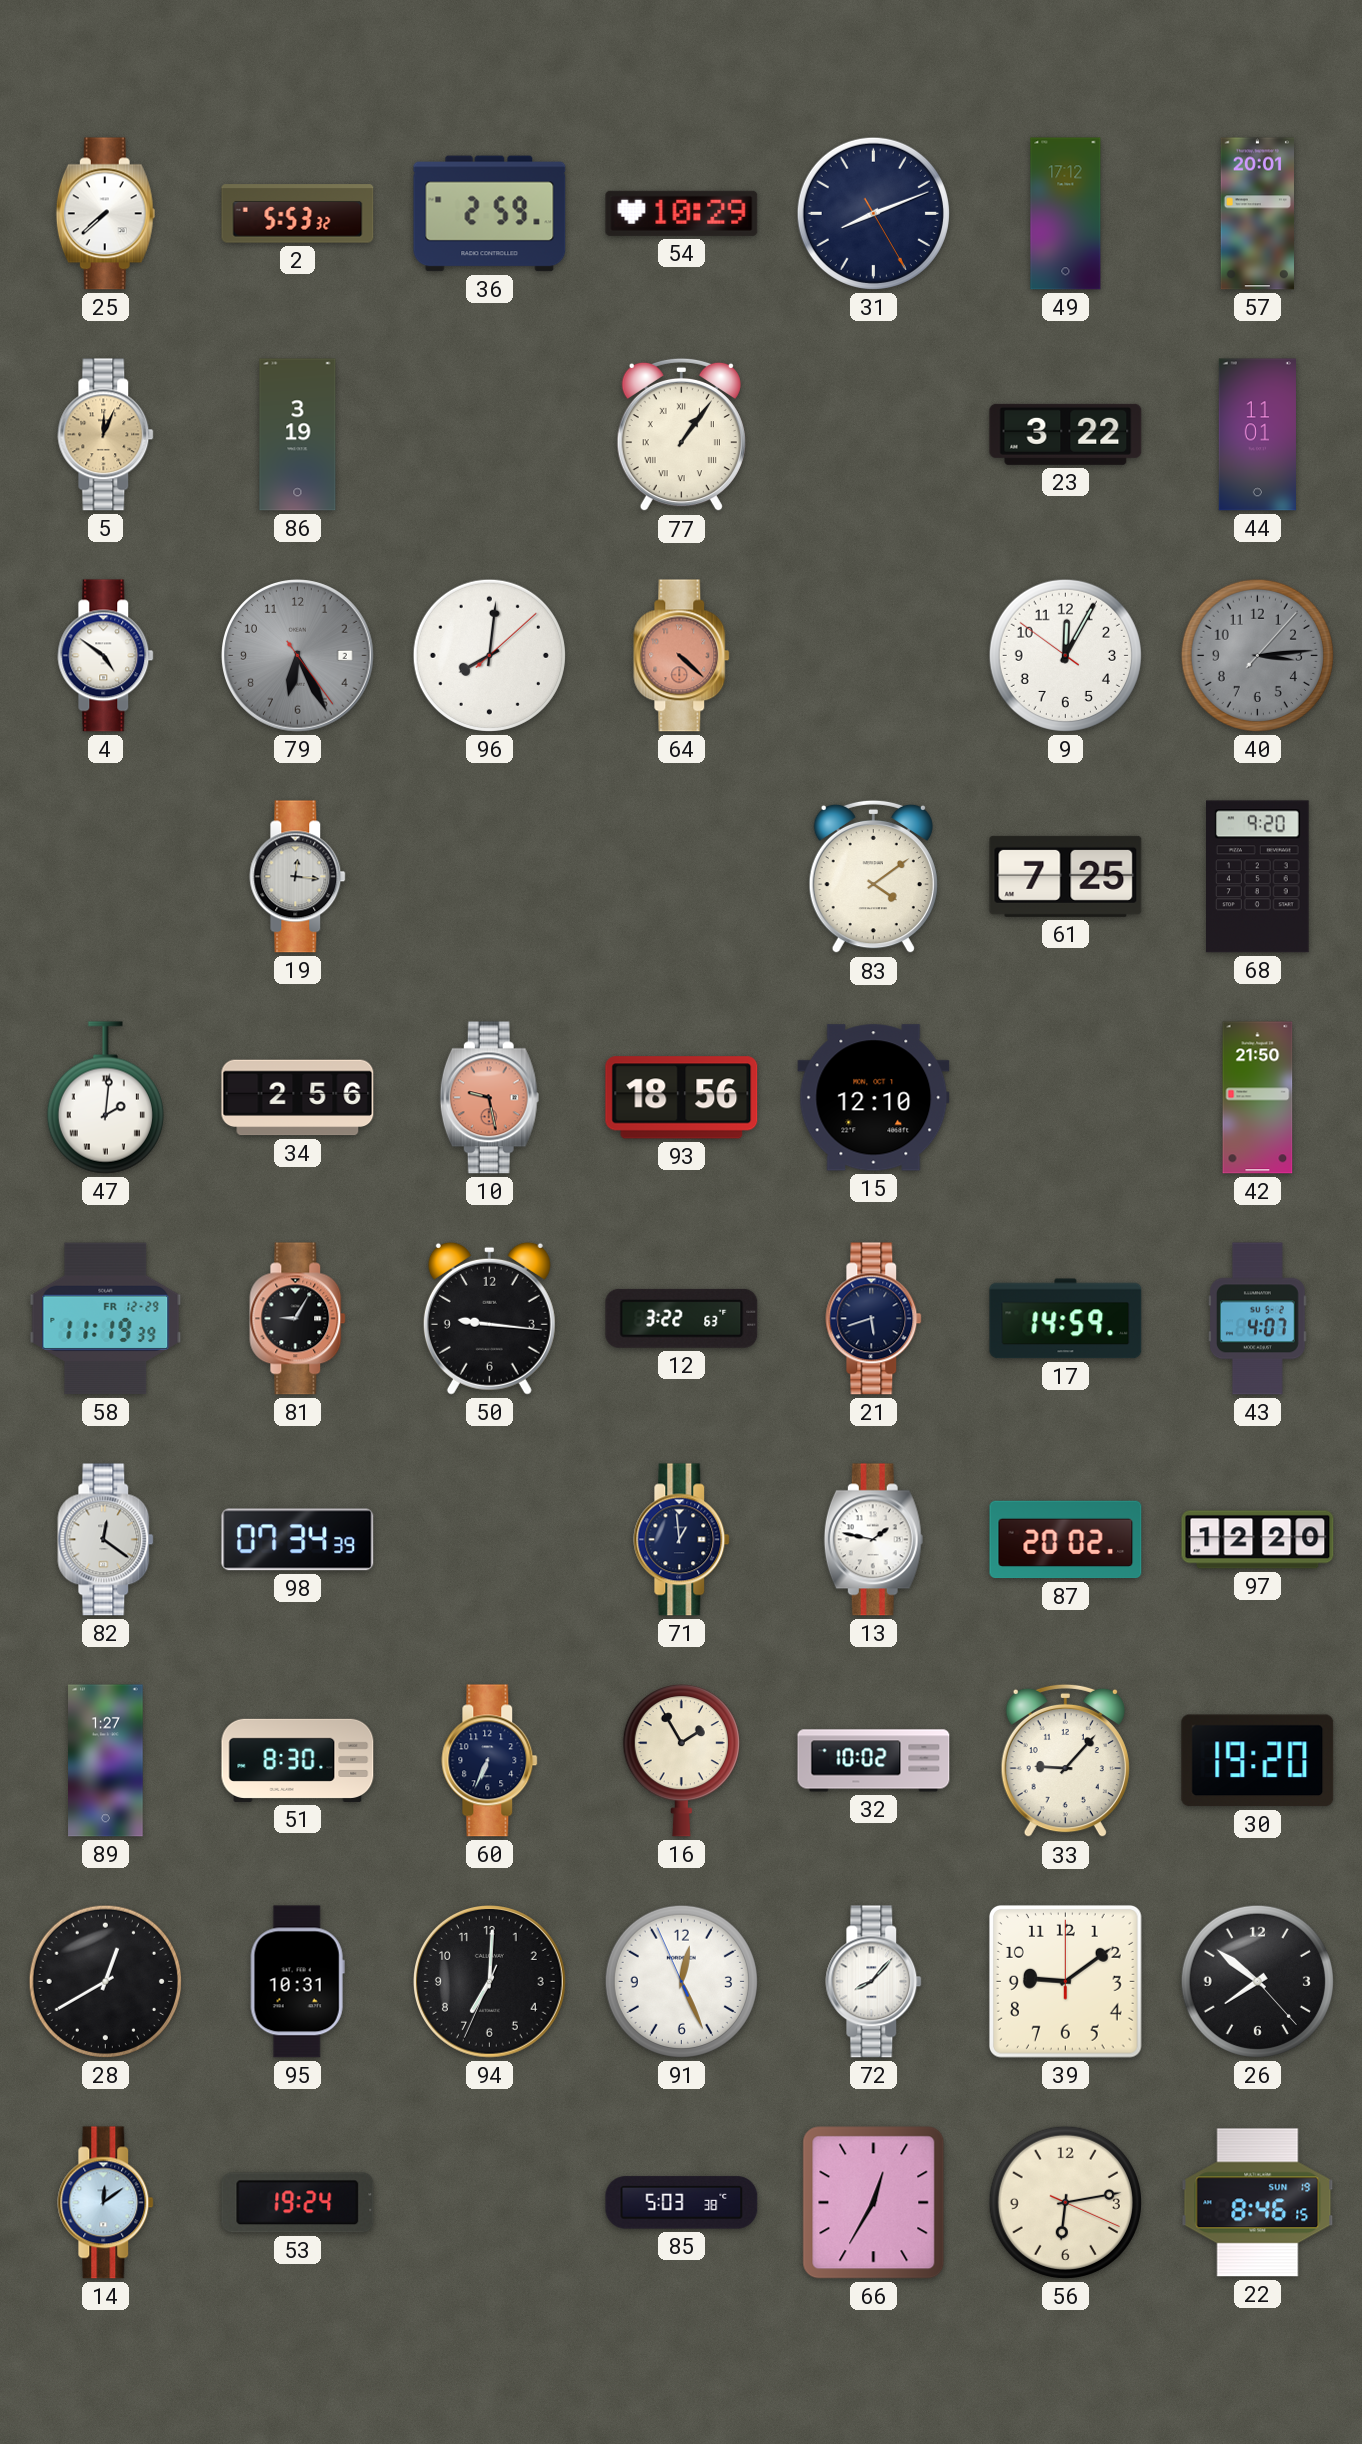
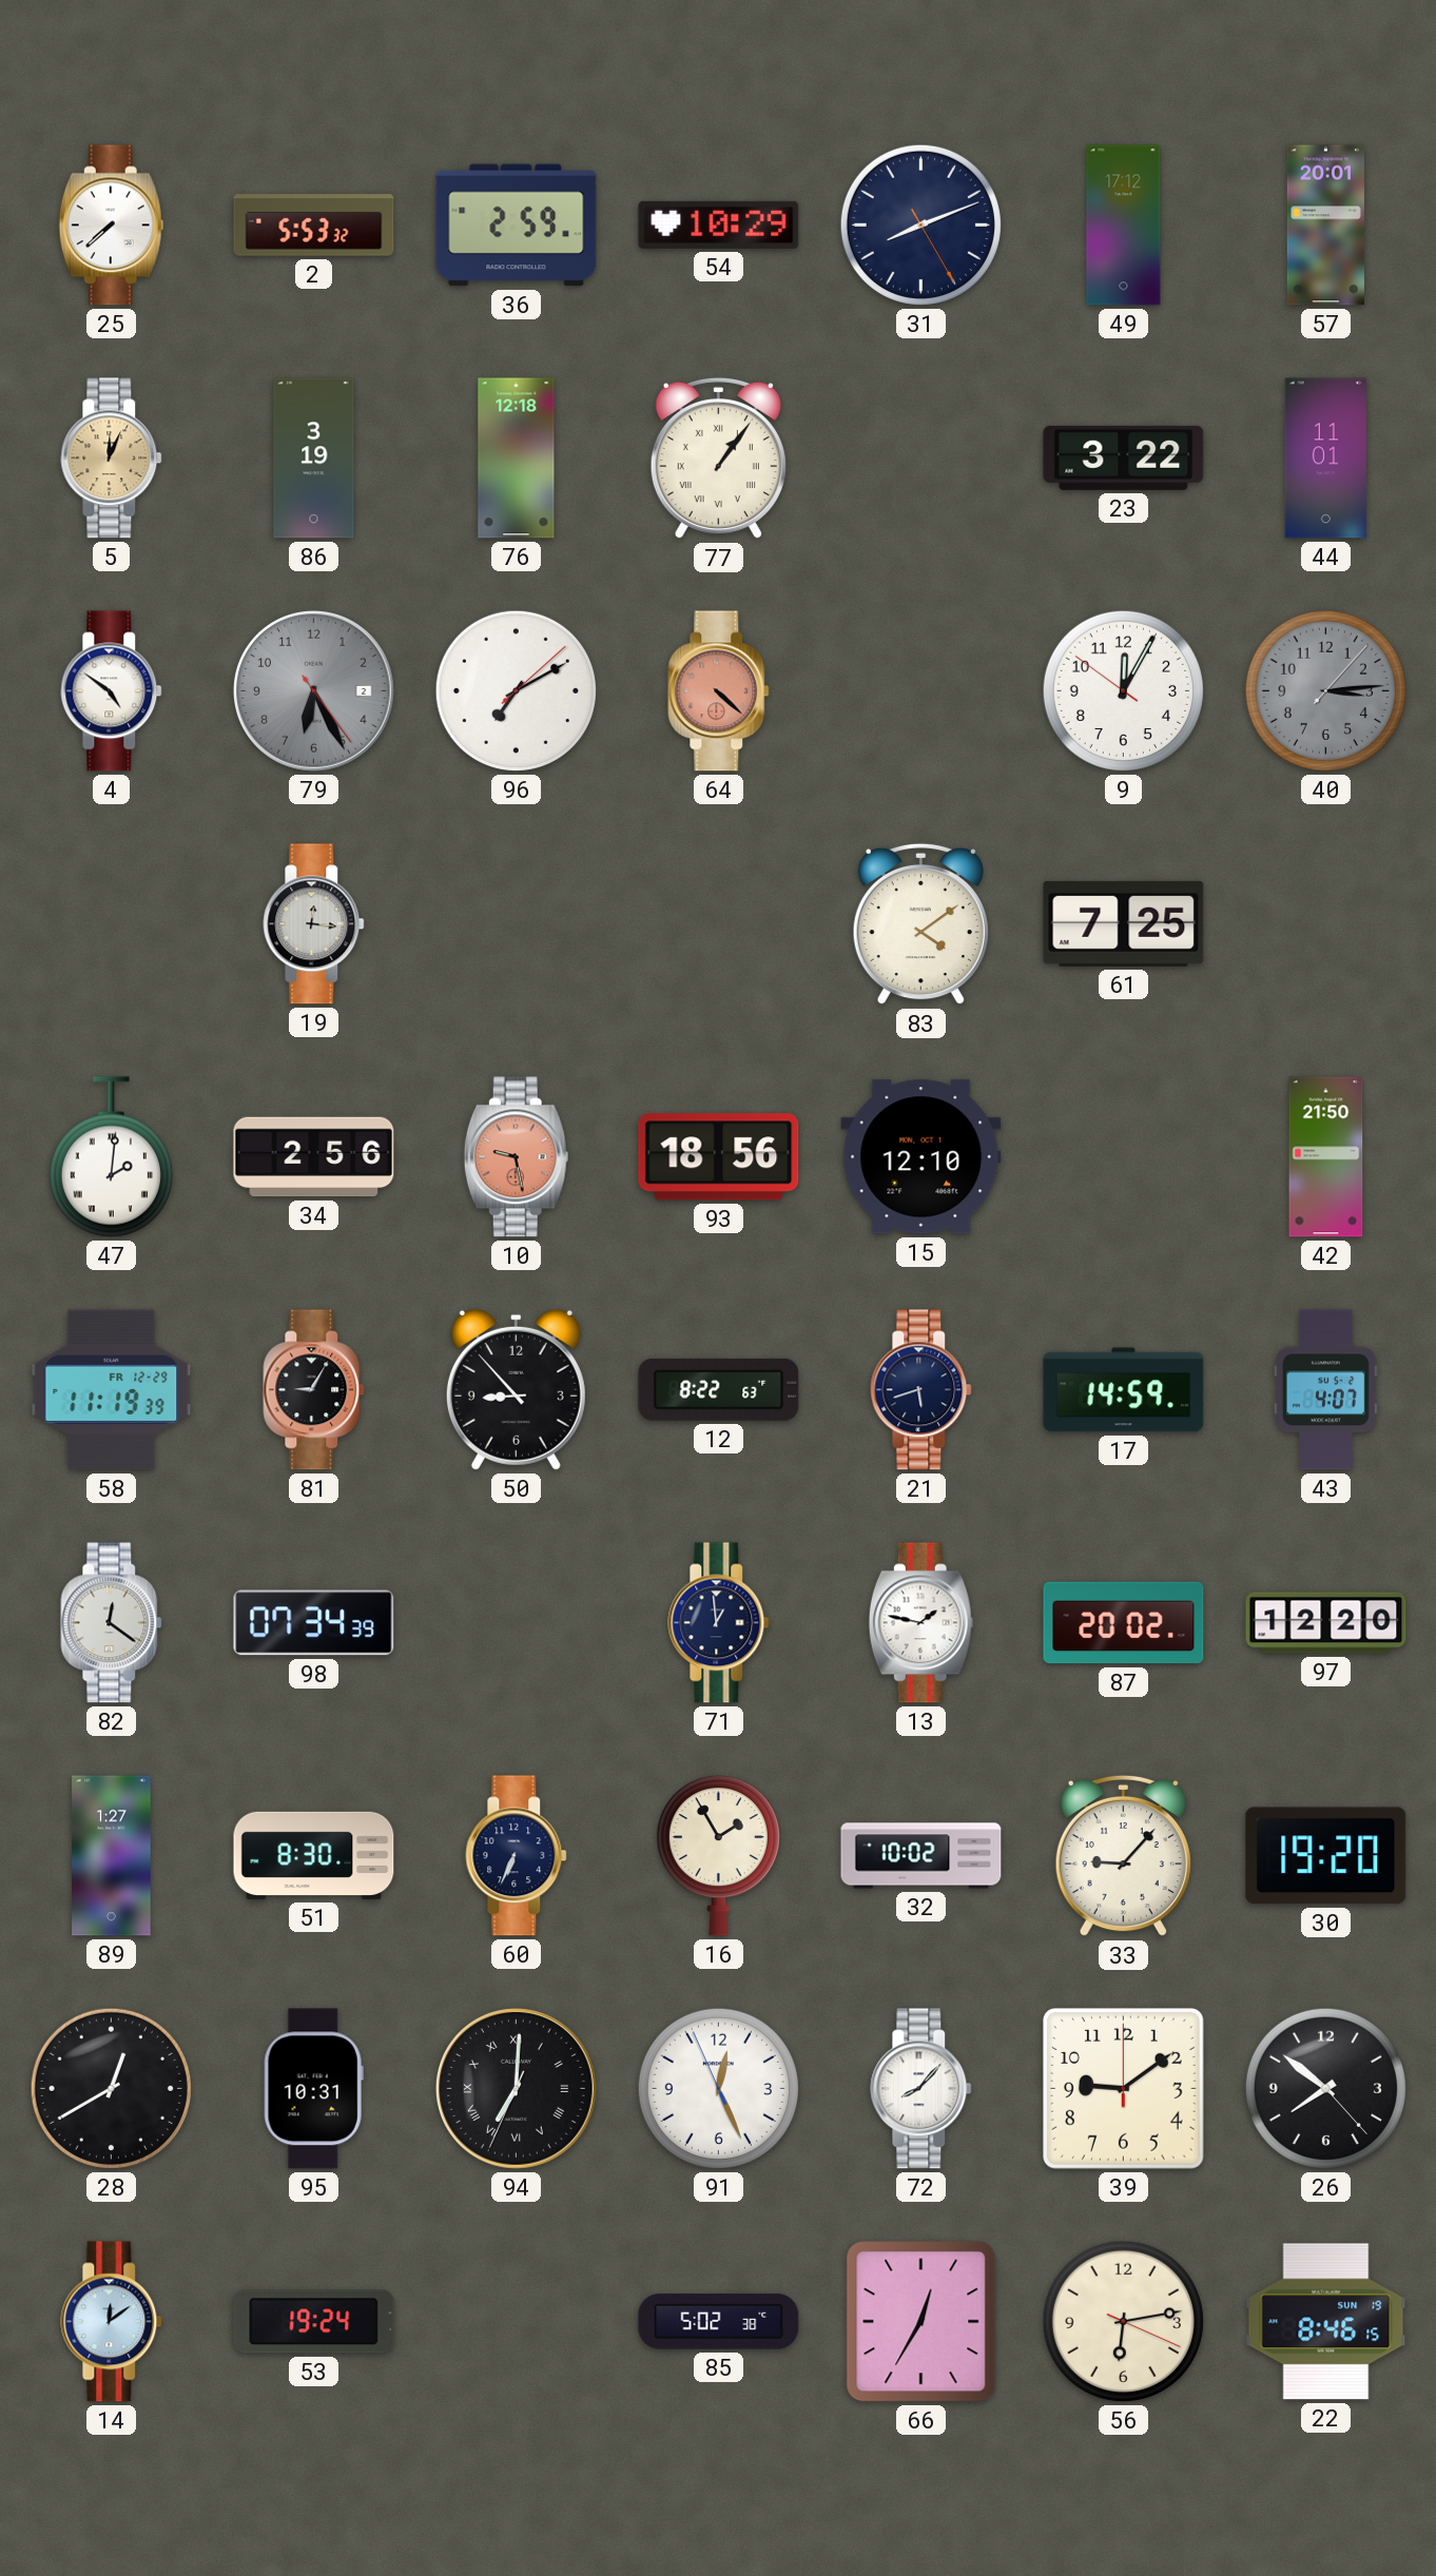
76: none -> 12:18 (517, 458)
96: 8:01 -> 7:10 (516, 690)
68: 9:20 -> none (1258, 877)
50: 9:16 -> 8:53 (516, 1389)
12: 3:22 -> 8:22 (719, 1389)
94 numerals: Arabic -> Roman (517, 2089)
85: 5:03 -> 5:02 (719, 2322)
